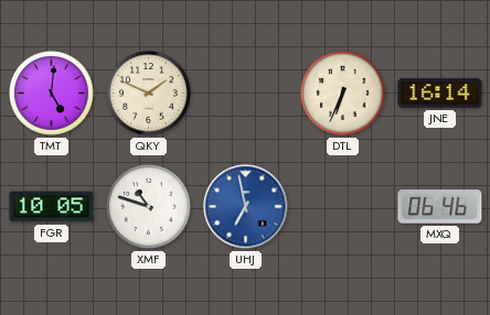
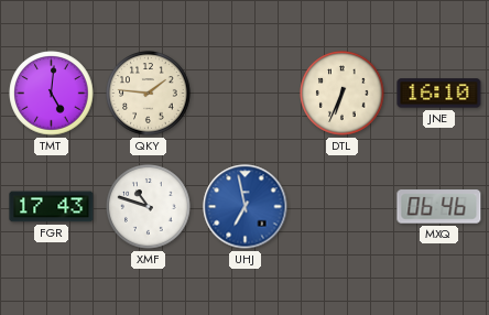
QKY: 1:49 -> 1:46 (149, 94)
JNE: 16:14 -> 16:10 (439, 94)
FGR: 10:05 -> 17:43 (52, 207)
